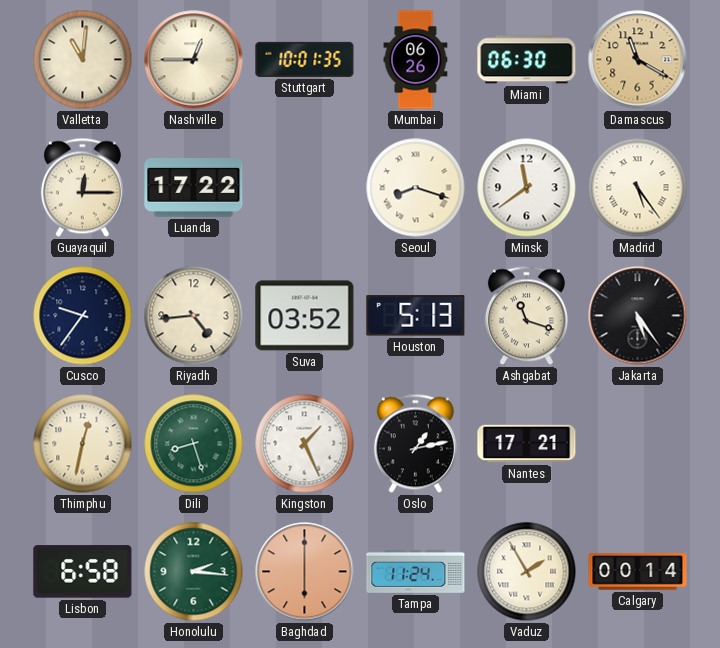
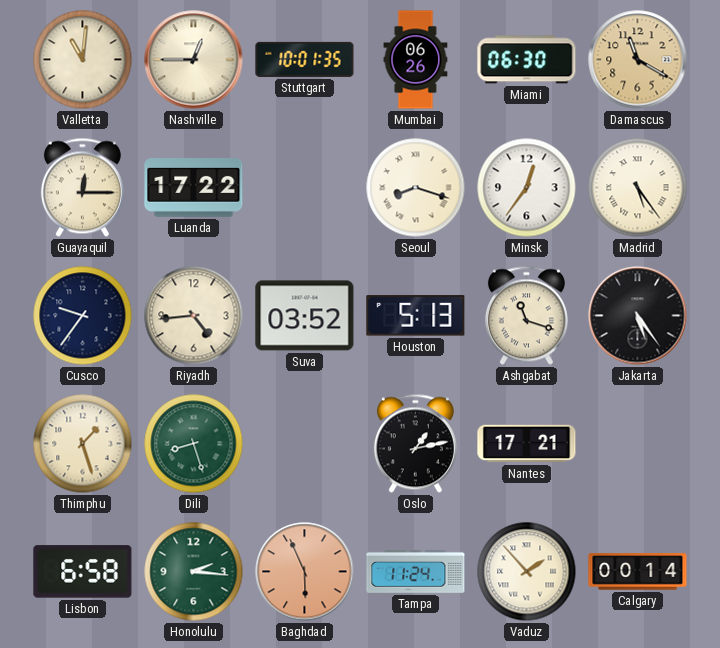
Minsk: 11:39 -> 12:36 (527, 188)
Thimphu: 12:32 -> 1:27 (83, 444)
Kingston: 1:26 -> none (305, 444)
Baghdad: 6:00 -> 5:56 (305, 572)
Vaduz: 1:55 -> 1:53 (527, 572)
